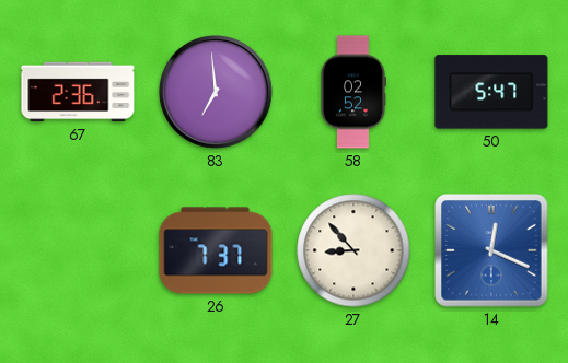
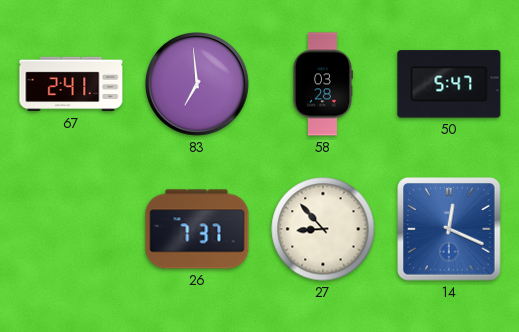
67: 2:36 -> 2:41 (71, 84)
58: 02:52 -> 03:28 (322, 84)
